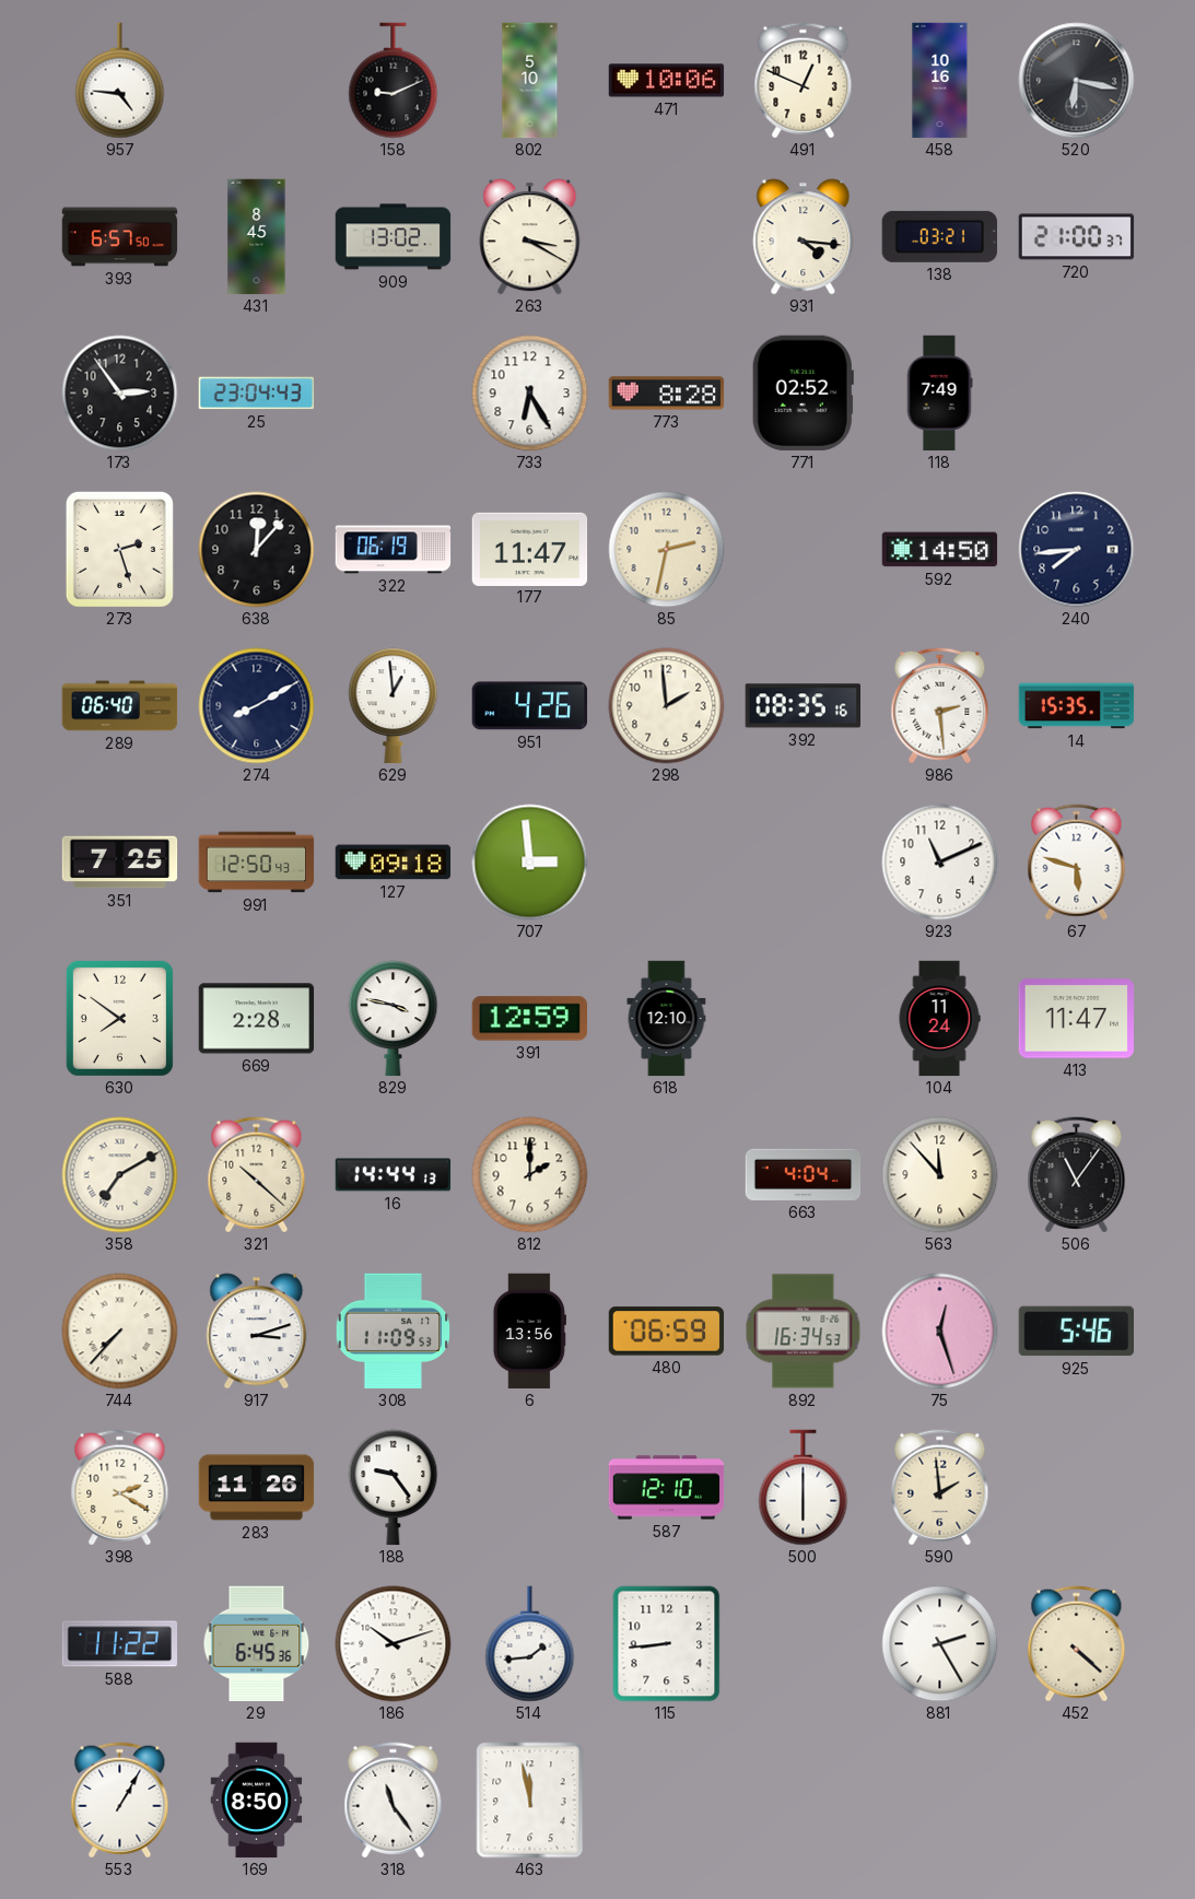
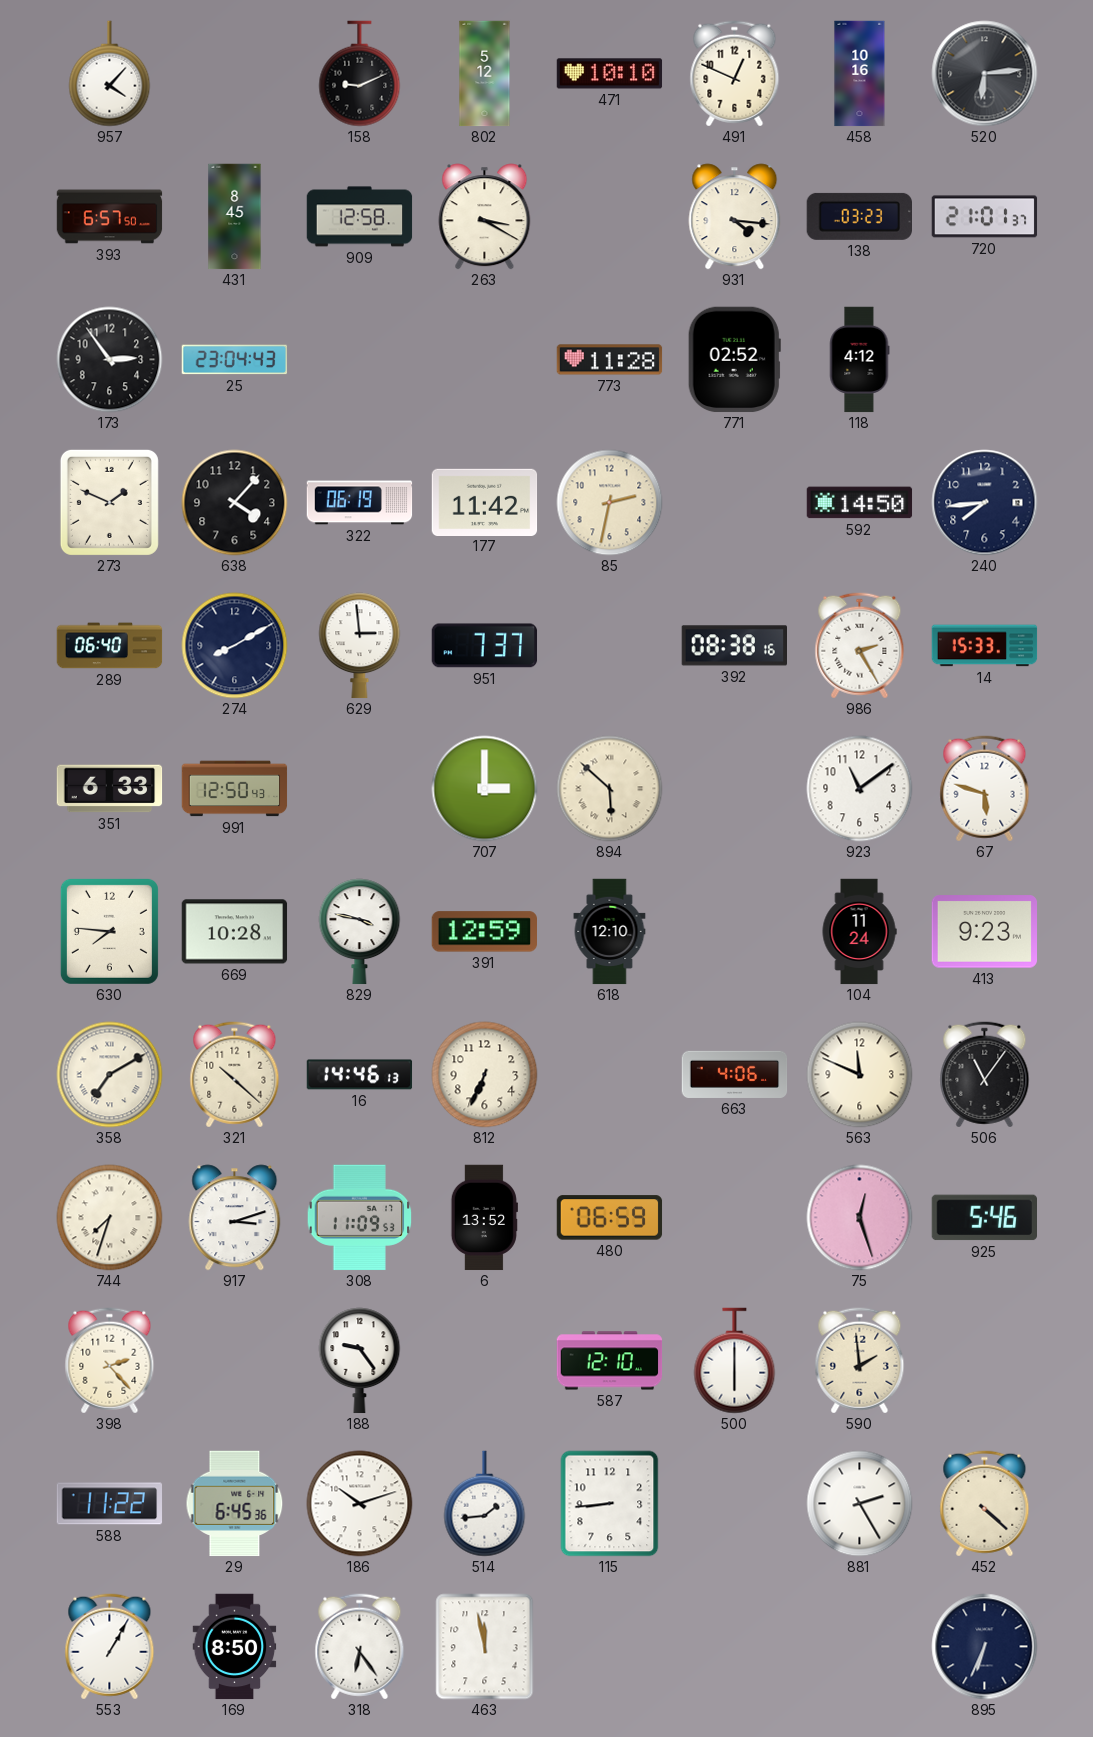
957: 4:46 -> 4:07 (110, 74)
802: 5:10 -> 5:12 (485, 74)
471: 10:06 -> 10:10 (610, 74)
520: 6:17 -> 6:14 (985, 74)
909: 13:02 -> 12:58 (360, 217)
138: 03:21 -> 03:23 (859, 216)
720: 21:00 -> 21:01 (985, 217)
733: 6:25 -> none (530, 394)
773: 8:28 -> 11:28 (610, 360)
118: 7:49 -> 4:12 (859, 360)
273: 2:27 -> 1:49 (109, 502)
638: 12:07 -> 4:07 (235, 503)
177: 11:47 -> 11:42 (485, 502)
629: 12:59 -> 2:59 (360, 646)
951: 4:26 -> 7:37 (485, 646)
298: 1:59 -> none (667, 706)
392: 08:35 -> 08:38 (734, 646)
986: 2:29 -> 2:25 (860, 646)
14: 15:35 -> 15:33 (985, 646)
351: 7:25 -> 6:33 (110, 789)
127: 09:18 -> none (394, 863)
707: 2:59 -> 3:00 (485, 789)
894: none -> 5:52 (610, 789)
923: 11:11 -> 11:09 (860, 789)
630: 7:51 -> 7:46 (109, 931)
669: 2:28 -> 10:28 (235, 932)
413: 11:47 -> 9:23 (985, 932)
16: 14:44 -> 14:46 (360, 1075)
812: 2:00 -> 6:34 (485, 1075)
663: 4:04 -> 4:06 (735, 1074)
563: 11:53 -> 11:49 (860, 1075)
744: 7:37 -> 7:33 (110, 1218)
6: 13:56 -> 13:52 (484, 1218)
892: 16:34 -> none (804, 1332)
398: 2:20 -> 2:23 (110, 1361)
283: 11:26 -> none (257, 1488)
318: 11:24 -> 6:24 (360, 1647)
895: none -> 6:34 (985, 1647)
